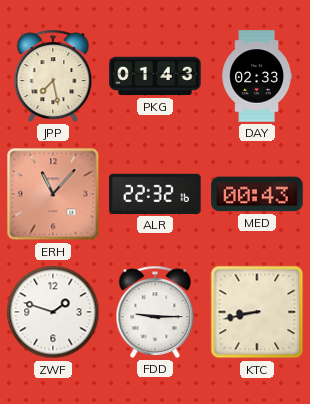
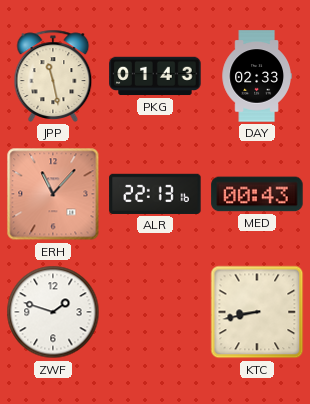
JPP: 7:28 -> 11:28 (53, 76)
ALR: 22:32 -> 22:13 (155, 194)
FDD: 9:15 -> none (155, 312)
